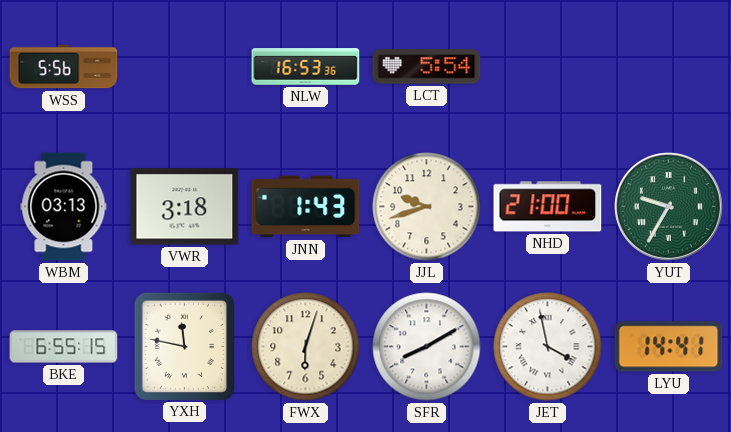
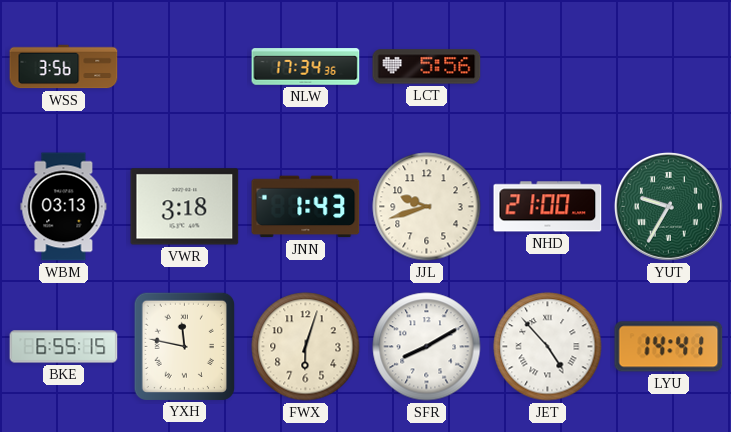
WSS: 5:56 -> 3:56 (64, 67)
NLW: 16:53 -> 17:34 (306, 67)
LCT: 5:54 -> 5:56 (427, 67)
JET: 3:58 -> 4:53 (548, 347)
